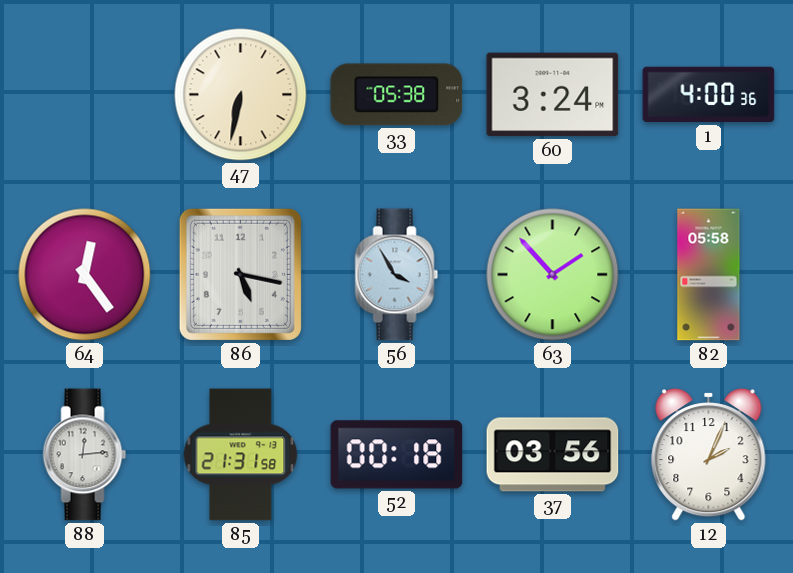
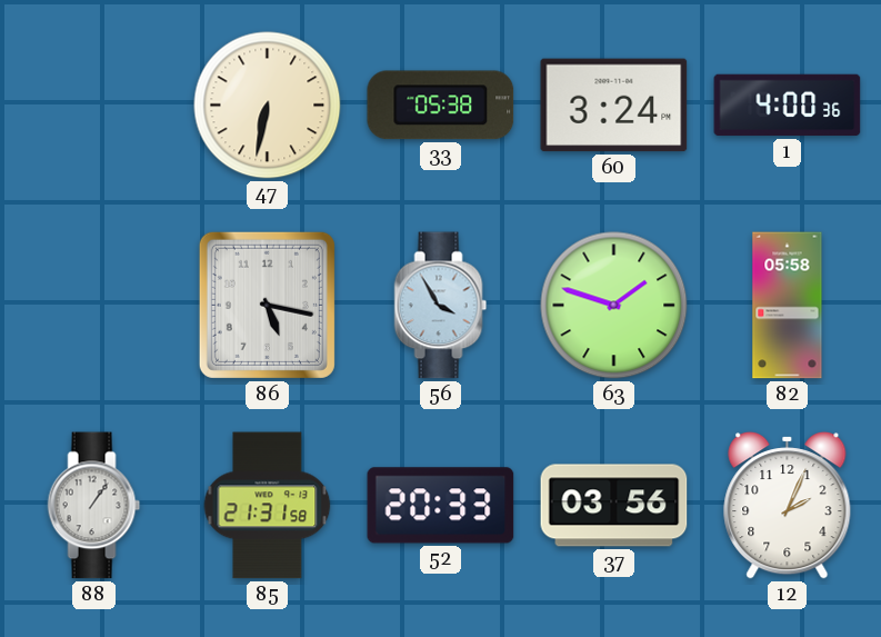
64: 12:24 -> none (85, 275)
63: 1:53 -> 1:48 (614, 306)
88: 12:14 -> 1:06 (94, 506)
52: 00:18 -> 20:33 (441, 506)
